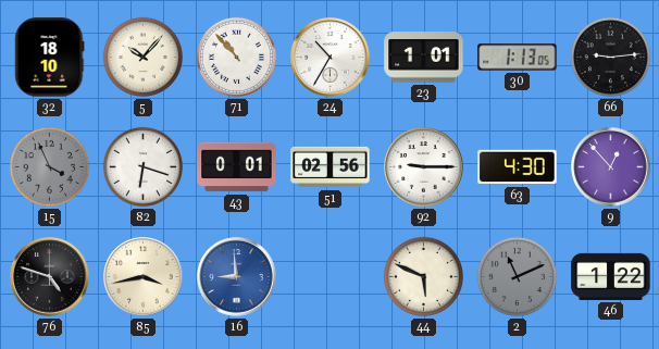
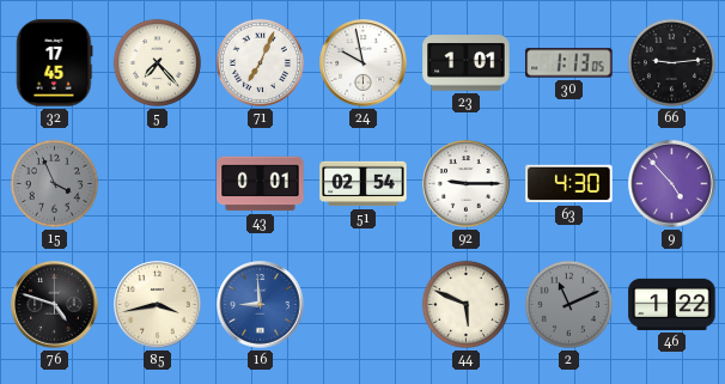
32: 18:10 -> 17:45 (55, 63)
5: 10:07 -> 7:23 (157, 62)
71: 10:53 -> 7:04 (260, 62)
24: 10:35 -> 9:58 (364, 63)
82: 6:18 -> none (142, 166)
51: 02:56 -> 02:54 (364, 184)
9: 12:53 -> 4:53 (672, 184)
